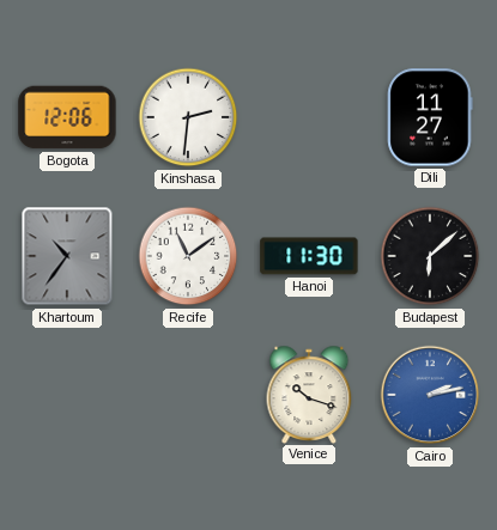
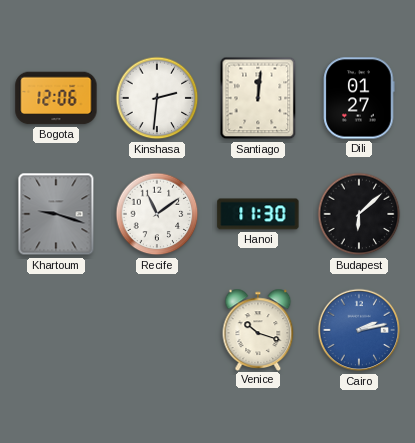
Santiago: none -> 12:01 (258, 98)
Dili: 11:27 -> 01:27 (359, 98)
Khartoum: 10:36 -> 9:18 (56, 214)
